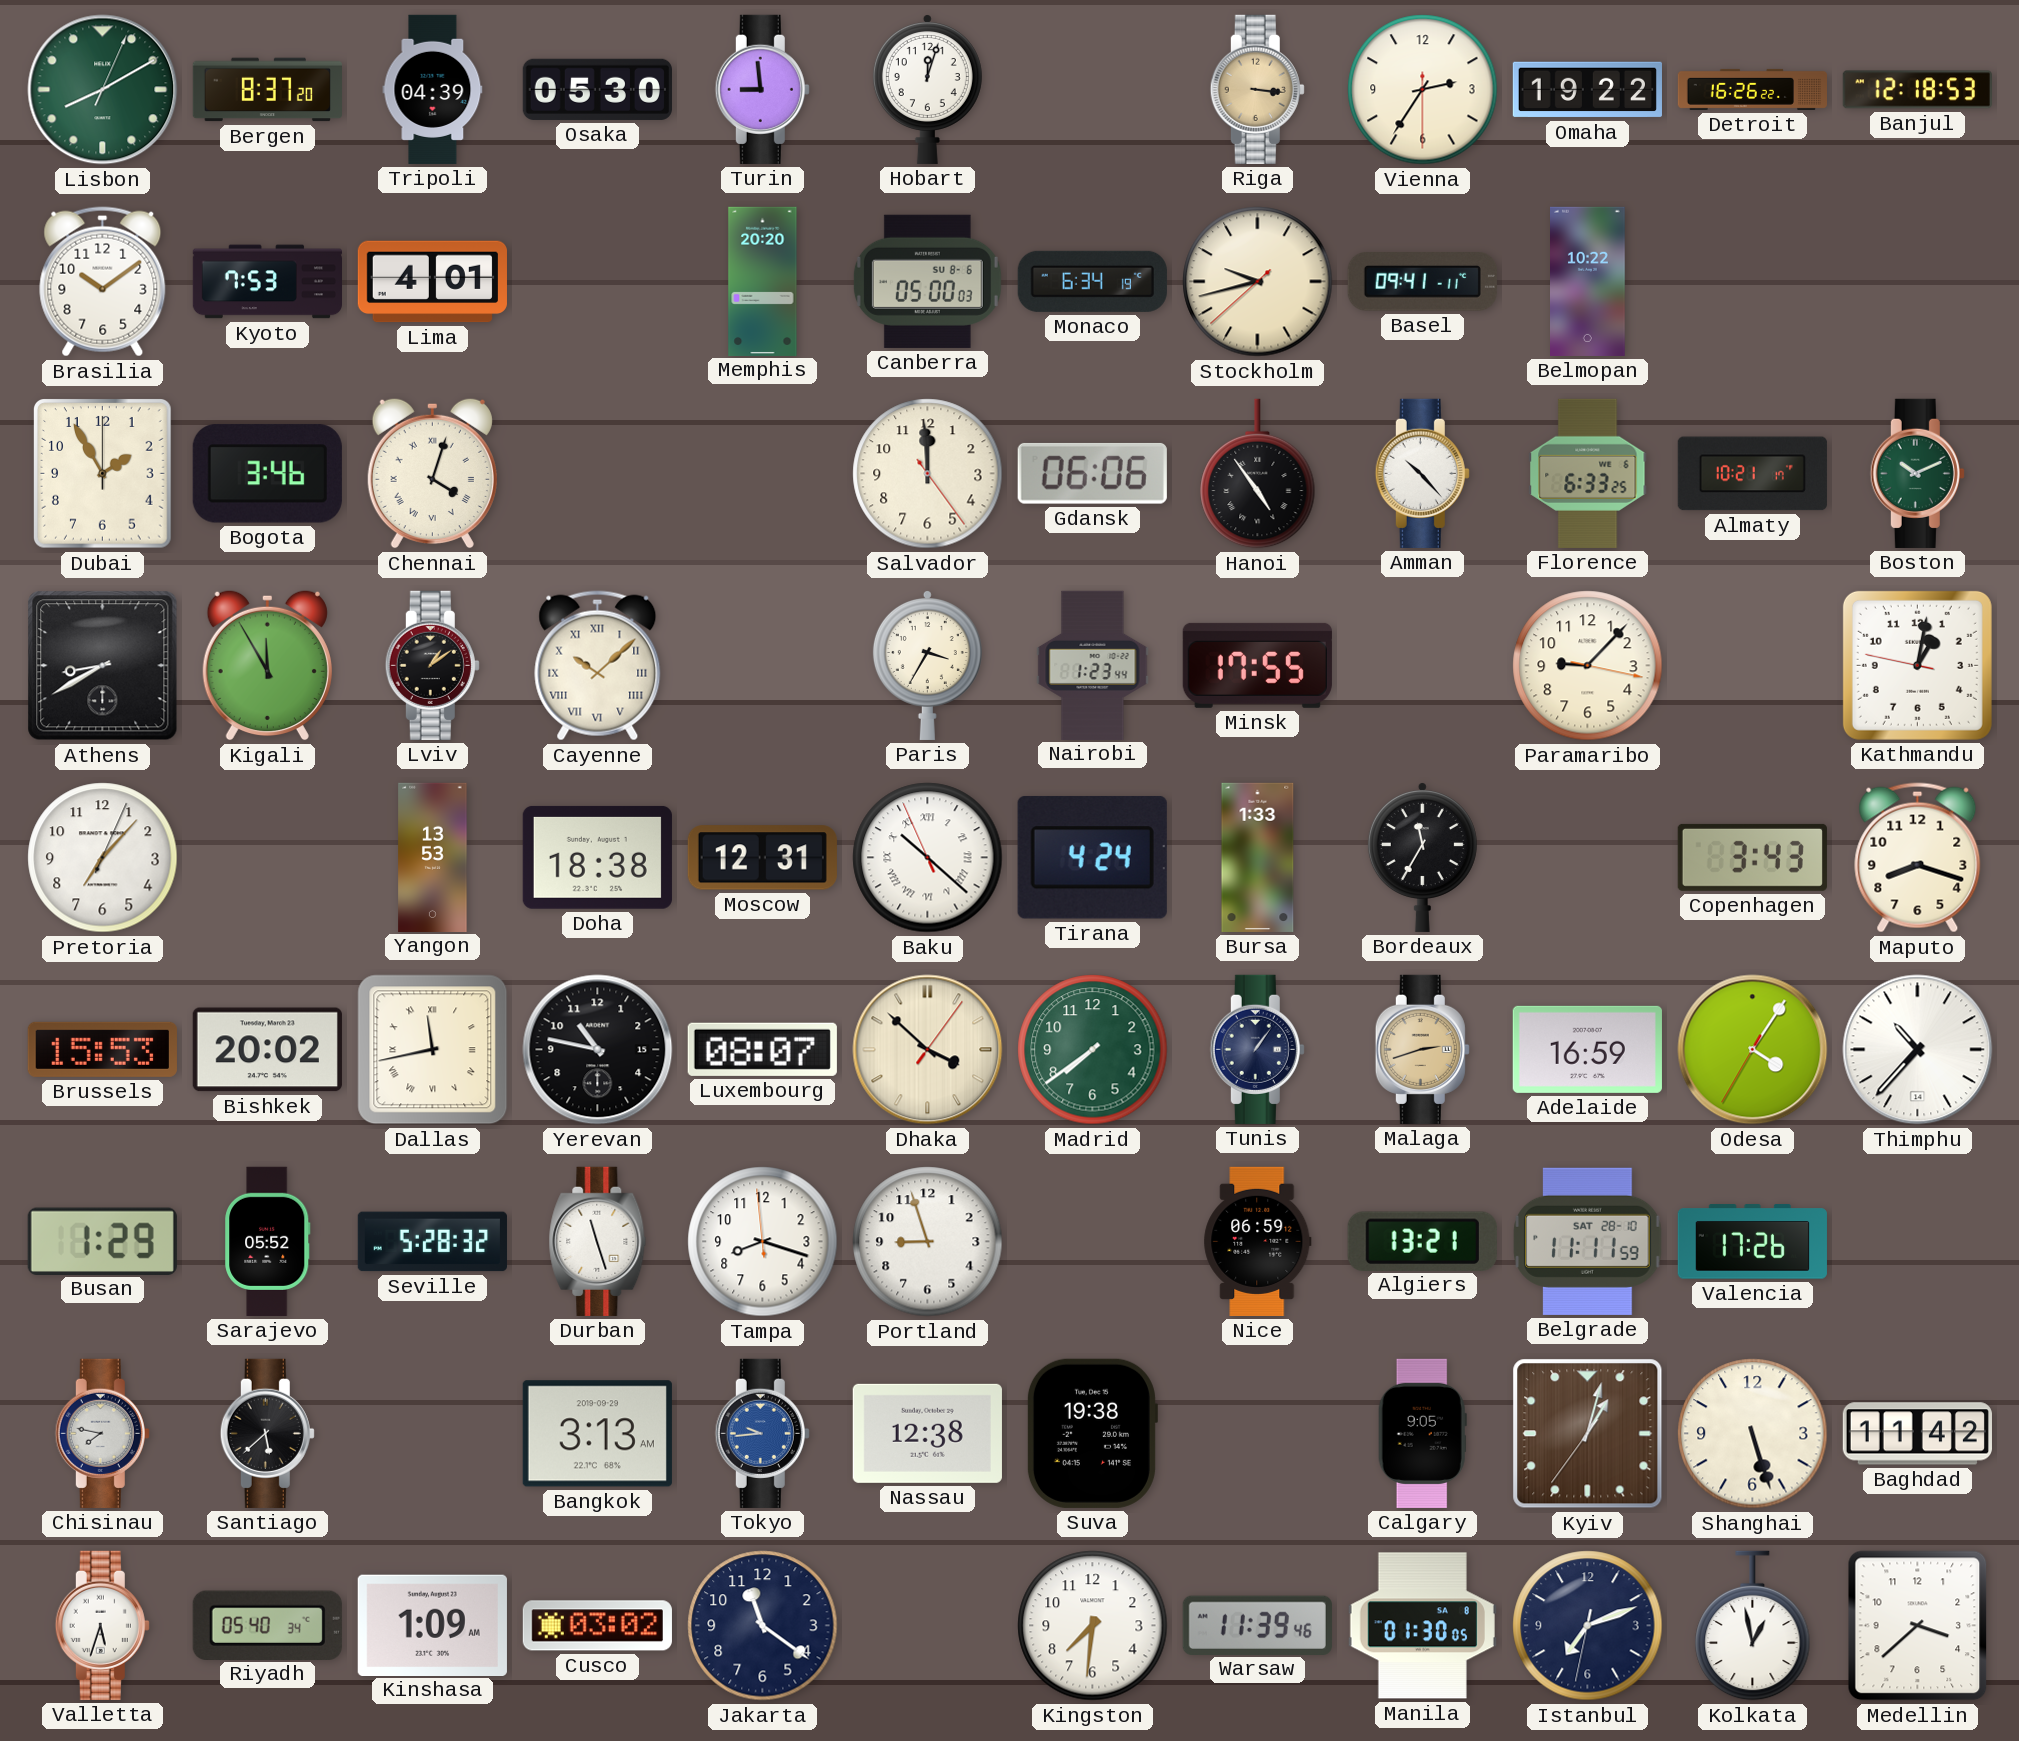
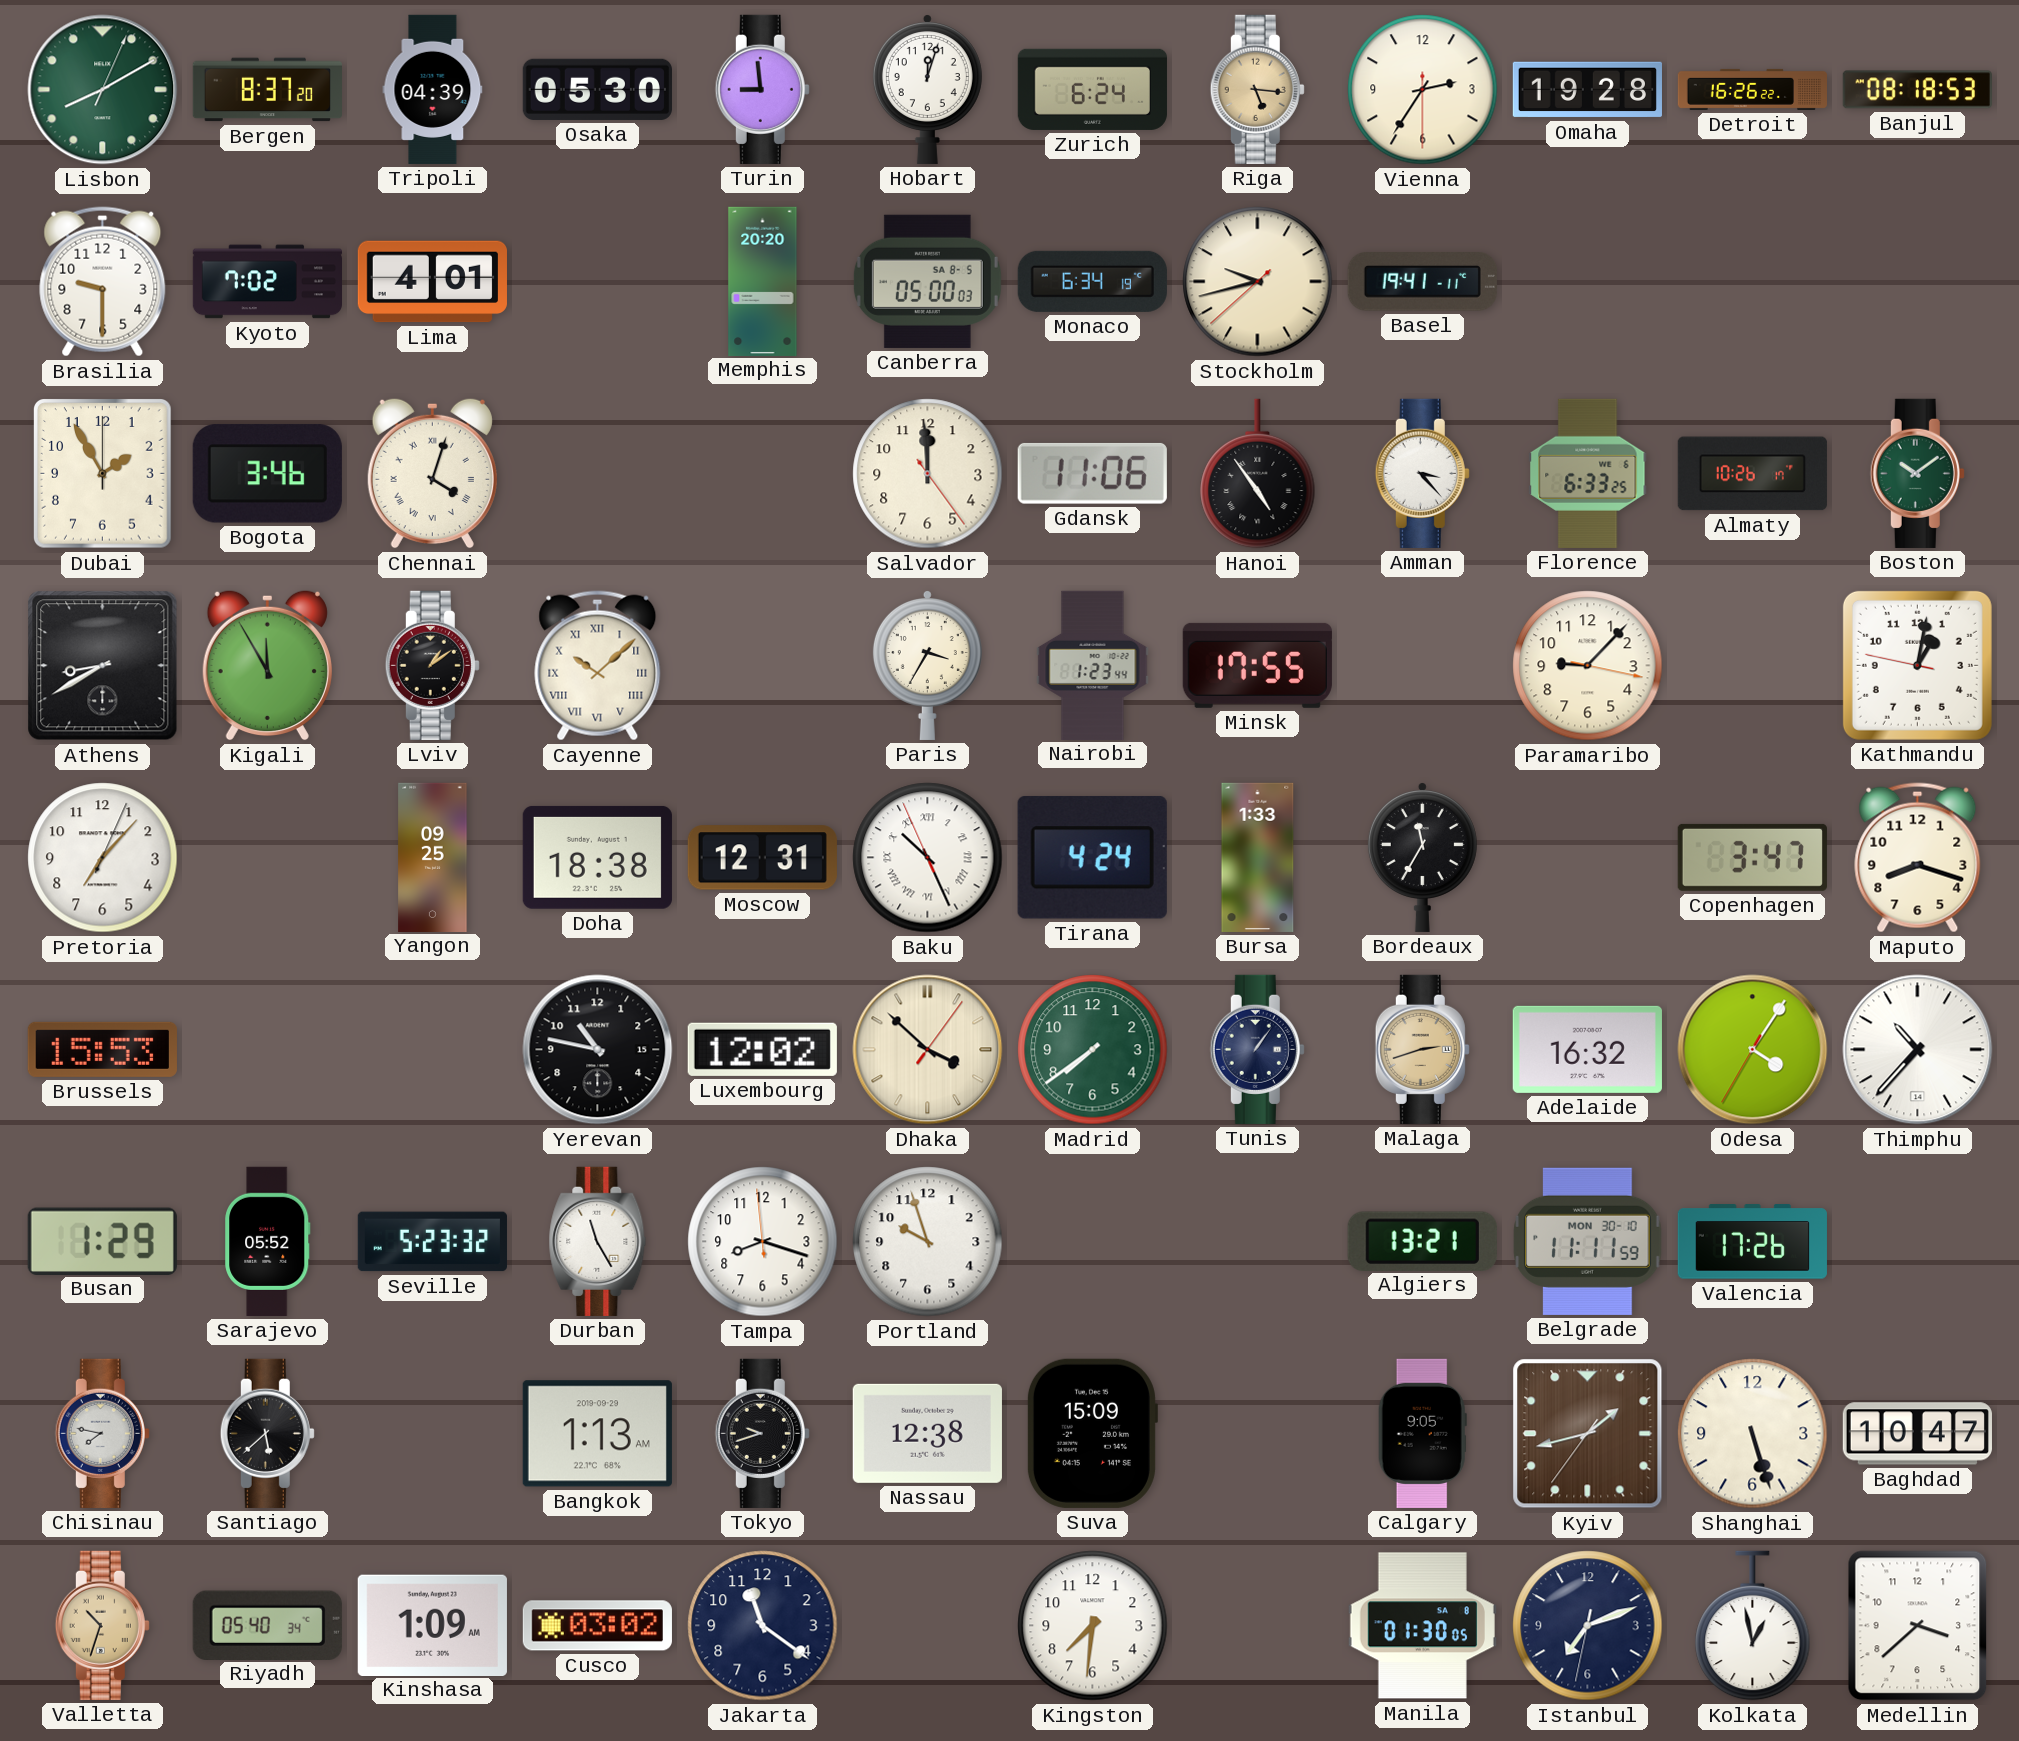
Zurich: none -> 6:24 (1092, 89)
Riga: 3:16 -> 5:16 (1257, 89)
Omaha: 19:22 -> 19:28 (1587, 90)
Banjul: 12:18 -> 08:18 (1917, 90)
Brasilia: 10:09 -> 9:30 (103, 282)
Kyoto: 7:53 -> 7:02 (267, 282)
Canberra date: SU 8-6 -> SA 8-5 (927, 281)
Basel: 09:41 -> 19:41 (1422, 282)
Belmopan: 10:22 -> none (1588, 281)
Gdansk: 06:06 -> 11:06 (1092, 473)
Amman: 10:23 -> 3:23 (1422, 473)
Almaty: 10:21 -> 10:26 (1752, 474)
Boston: 10:11 -> 10:09 (1917, 473)
Yangon: 13:53 -> 09:25 (433, 857)
Baku: 10:21 -> 10:25 (928, 858)
Copenhagen: 3:43 -> 3:47 (1752, 857)
Bishkek: 20:02 -> none (267, 1050)
Dallas: 11:43 -> none (433, 1050)
Luxembourg: 08:07 -> 12:02 (762, 1049)
Adelaide: 16:59 -> 16:32 (1587, 1049)
Seville: 5:28 -> 5:23 (432, 1242)
Durban: 11:27 -> 11:25 (598, 1241)
Portland: 8:57 -> 9:57 (928, 1242)
Nice: 06:59 -> none (1258, 1241)
Belgrade date: SAT 28-10 -> MON 30-10 (1588, 1241)
Bangkok: 3:13 -> 1:13 (597, 1434)
Tokyo: 9:44 -> 9:42 (762, 1433)
Tokyo dial: blue -> black (762, 1433)
Suva: 19:38 -> 15:09 (1092, 1433)
Kyiv: 1:02 -> 1:42 (1588, 1434)
Baghdad: 11:42 -> 10:47 (1917, 1434)
Valletta: 5:33 -> 10:33 (102, 1625)
Valletta dial: white -> champagne (102, 1625)
Warsaw: 11:39 -> none (1257, 1625)
